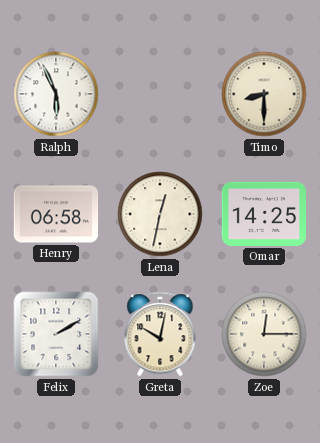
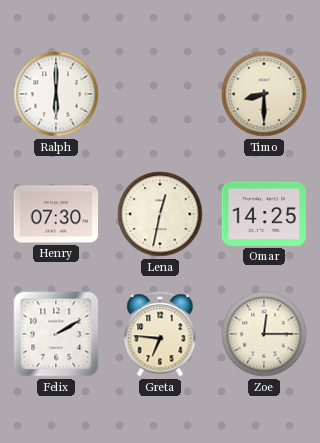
Ralph: 5:56 -> 6:00 (56, 94)
Henry: 06:58 -> 07:30 (56, 214)
Greta: 10:02 -> 6:46 (160, 334)
